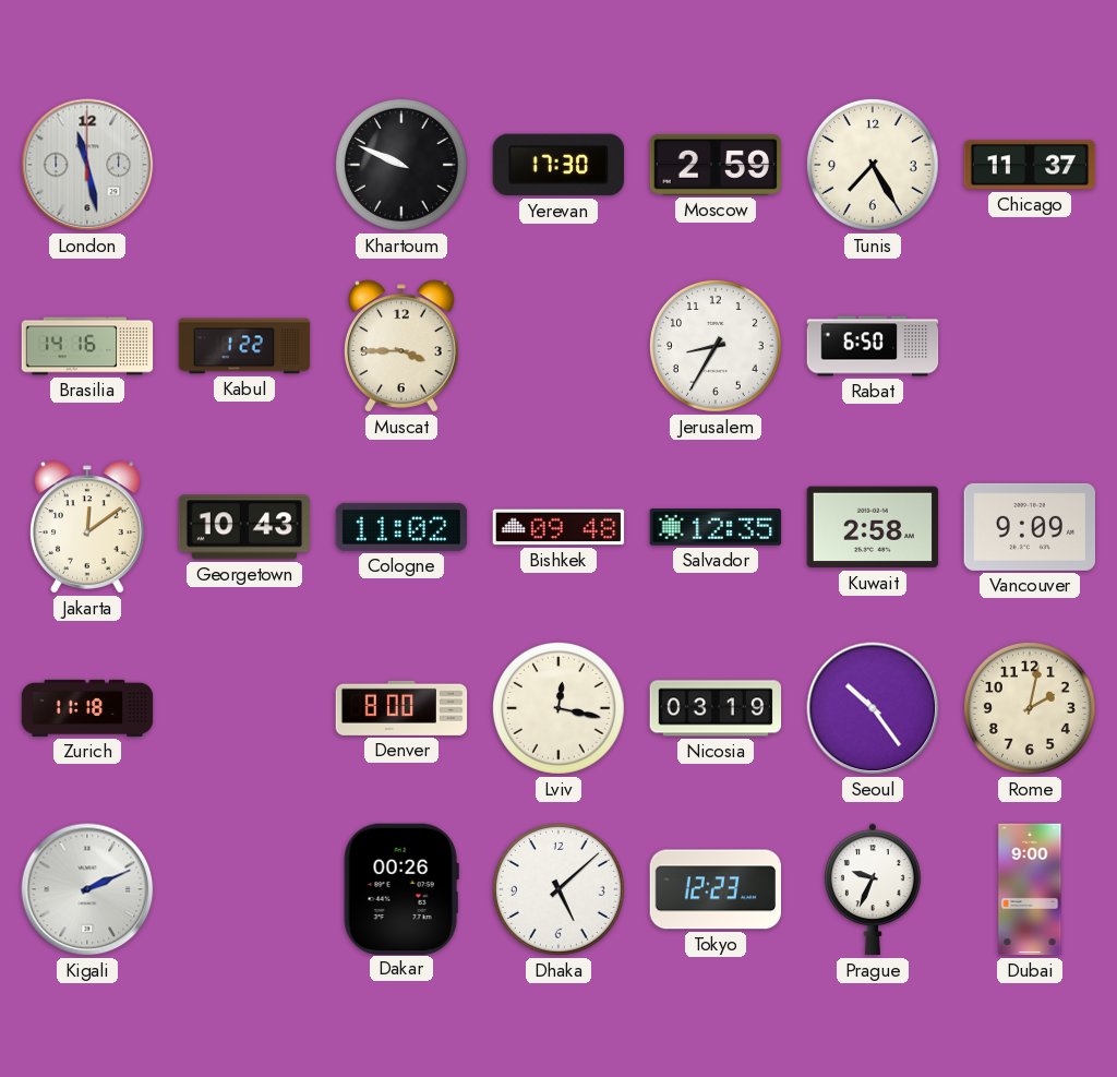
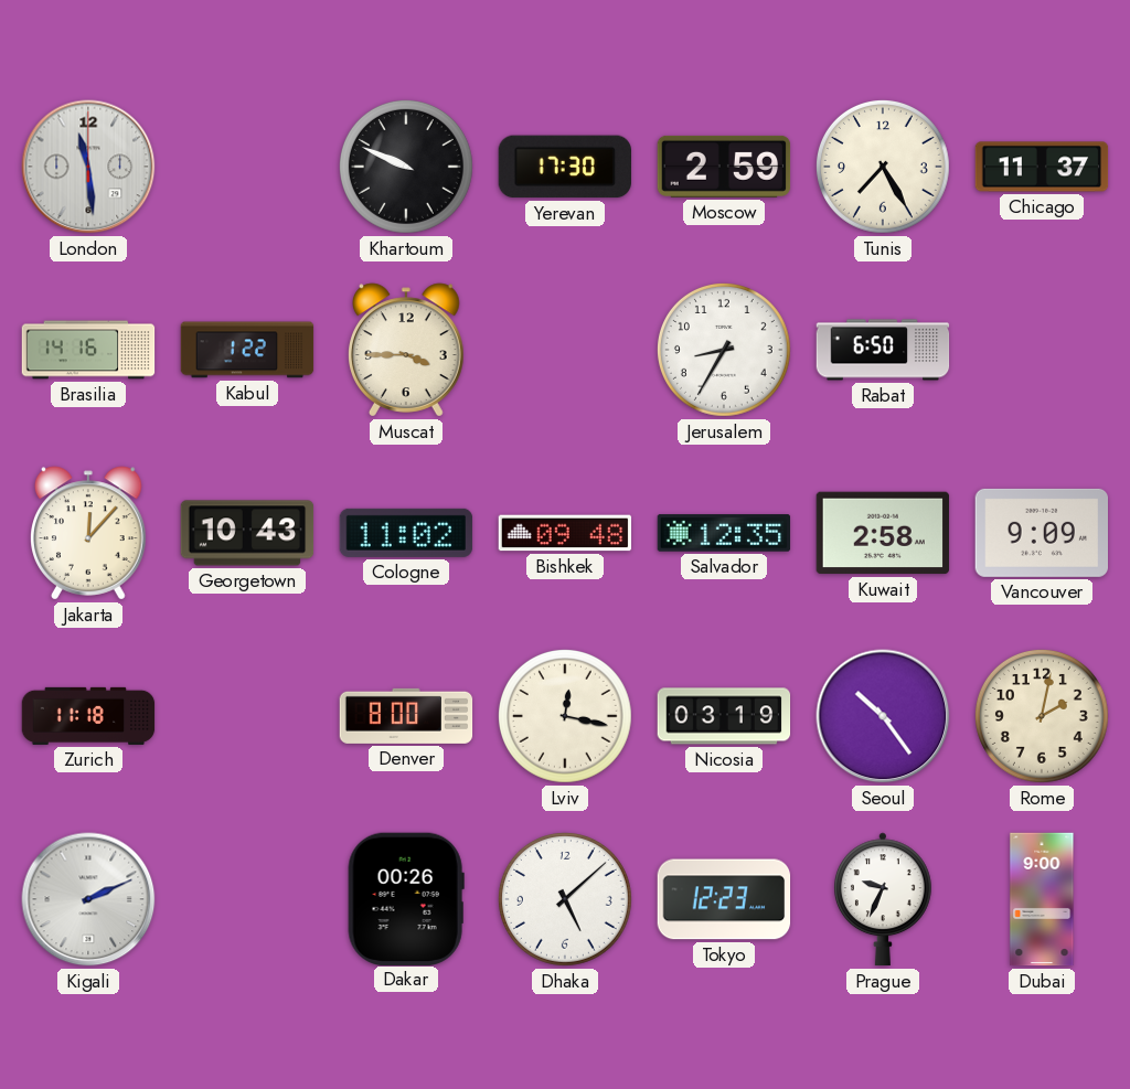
London: 11:28 -> 11:29 (88, 167)
Jakarta: 12:09 -> 12:07 (89, 533)
